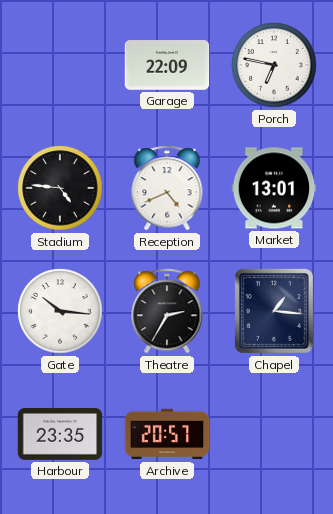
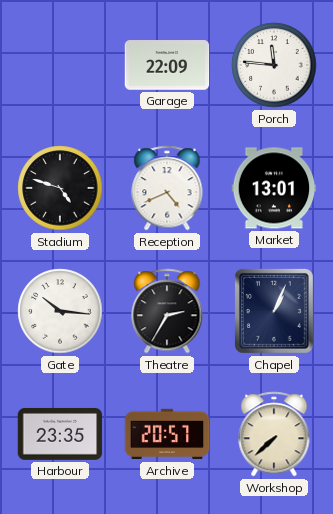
Porch: 6:47 -> 11:46 (274, 65)
Stadium: 4:46 -> 4:48 (60, 188)
Chapel: 1:16 -> 1:04 (274, 311)
Workshop: none -> 7:38 (274, 434)
